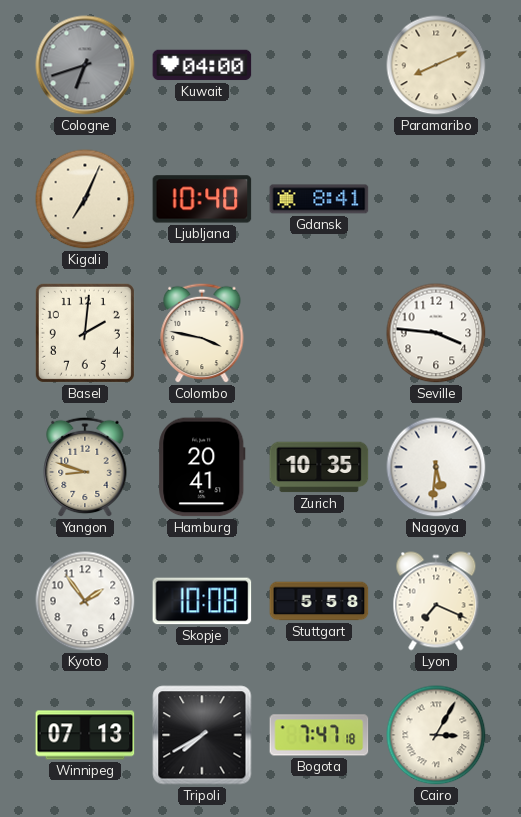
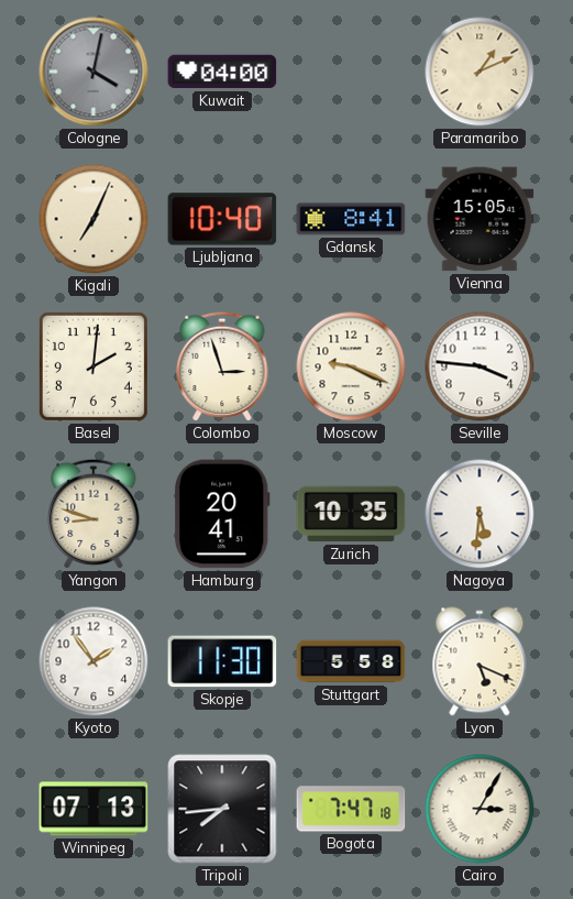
Cologne: 6:42 -> 4:02 (93, 72)
Paramaribo: 8:11 -> 1:11 (480, 72)
Vienna: none -> 15:05 (480, 219)
Colombo: 3:47 -> 2:57 (222, 366)
Moscow: none -> 9:19 (351, 366)
Skopje: 10:08 -> 11:30 (222, 661)
Lyon: 7:19 -> 5:19 (480, 661)
Tripoli: 7:40 -> 7:44 (222, 809)
